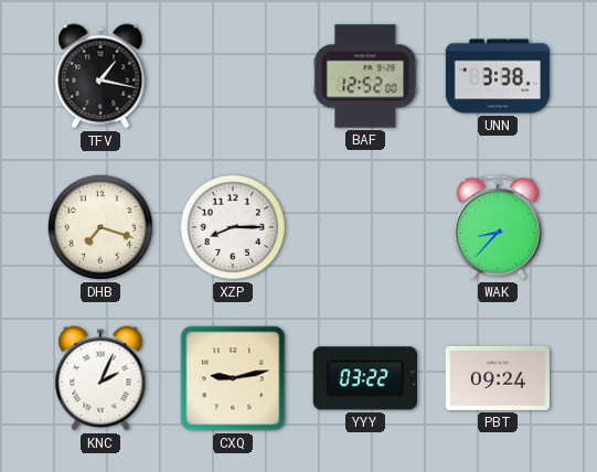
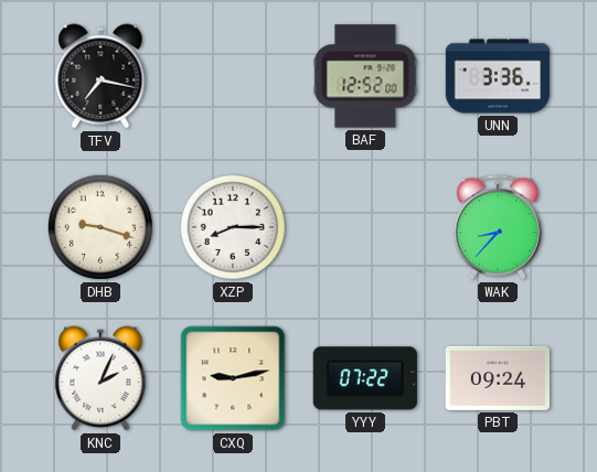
TFV: 1:17 -> 7:17 (100, 76)
UNN: 3:38 -> 3:36 (498, 76)
DHB: 7:18 -> 9:18 (100, 227)
YYY: 03:22 -> 07:22 (365, 378)
